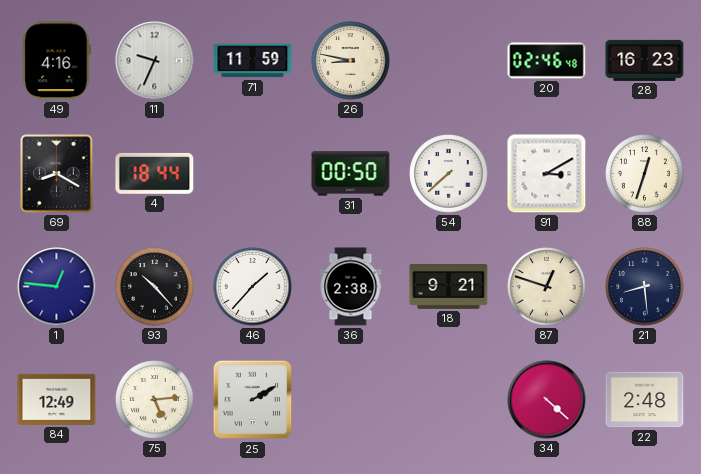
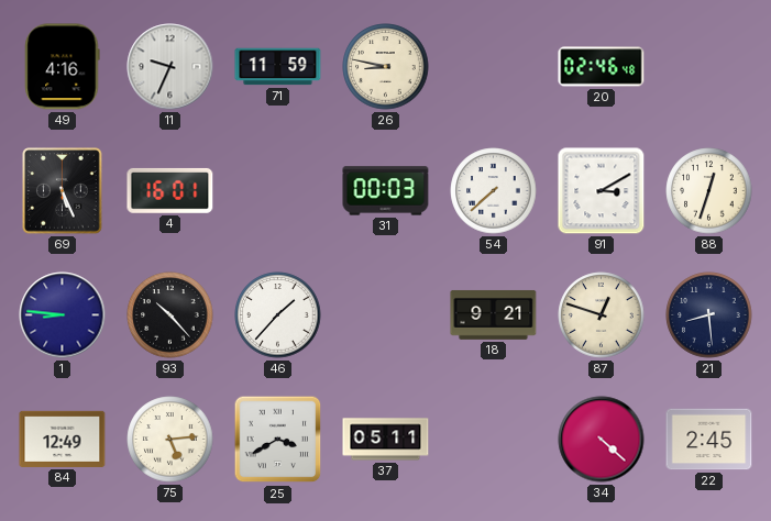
28: 16:23 -> none (645, 60)
69: 8:20 -> 5:26 (63, 191)
4: 18:44 -> 16:01 (170, 190)
31: 00:50 -> 00:03 (386, 191)
1: 12:46 -> 8:46 (63, 315)
36: 2:38 -> none (351, 287)
25: 2:10 -> 3:40 (278, 440)
37: none -> 05:11 (386, 440)
22: 2:48 -> 2:45 (709, 440)
